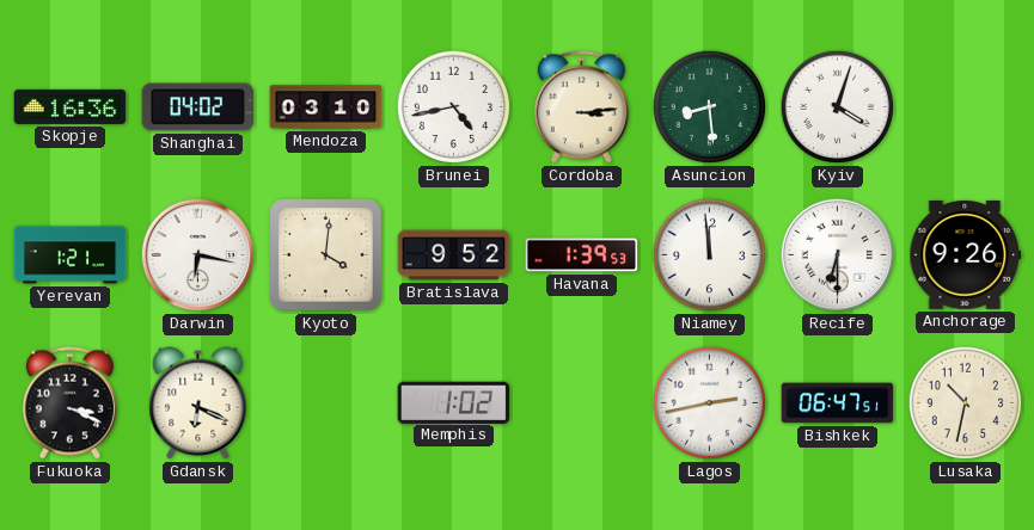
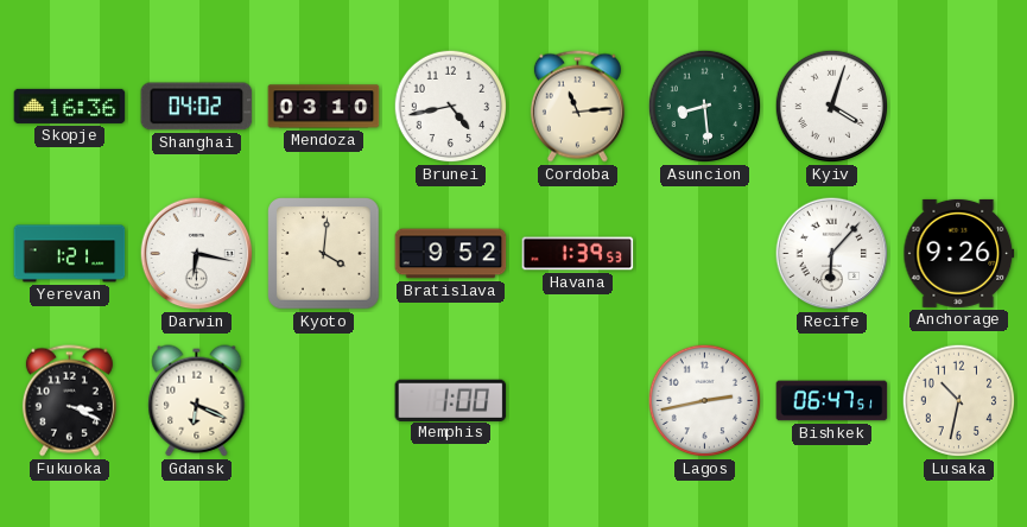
Cordoba: 3:14 -> 11:14 (577, 107)
Niamey: 11:59 -> none (710, 255)
Recife: 6:30 -> 6:07 (832, 254)
Memphis: 1:02 -> 1:00 (451, 400)
